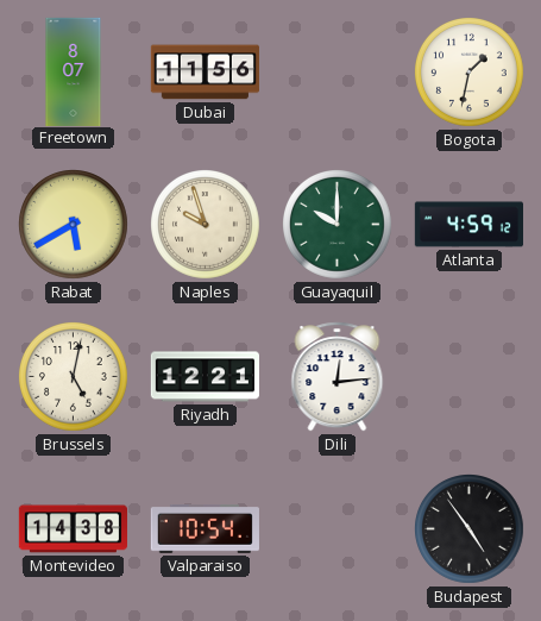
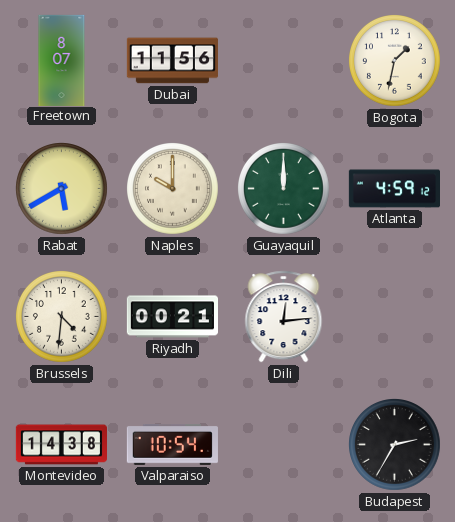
Naples: 9:57 -> 10:00 (173, 189)
Guayaquil: 10:00 -> 12:00 (284, 189)
Brussels: 5:02 -> 4:31 (62, 317)
Riyadh: 12:21 -> 00:21 (172, 317)
Budapest: 4:54 -> 2:35 (395, 445)
